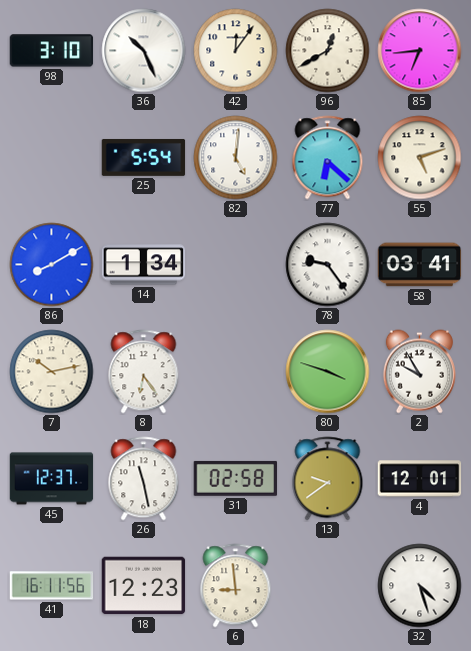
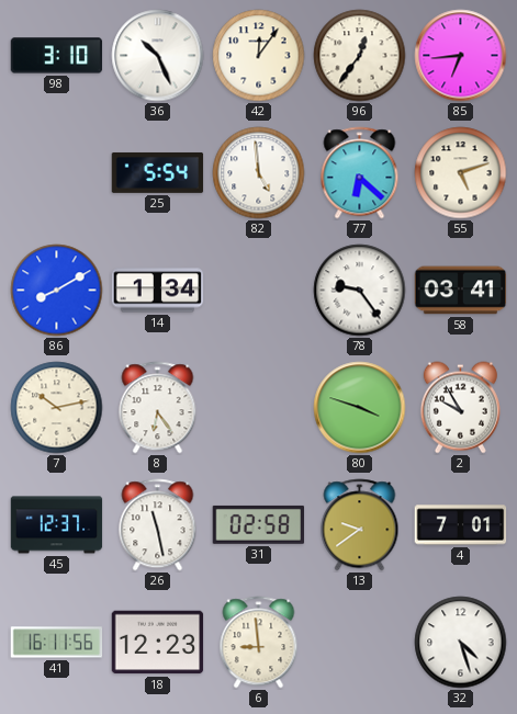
96: 12:40 -> 12:36 (360, 56)
82: 5:01 -> 4:59 (259, 173)
4: 12:01 -> 7:01 (461, 525)
